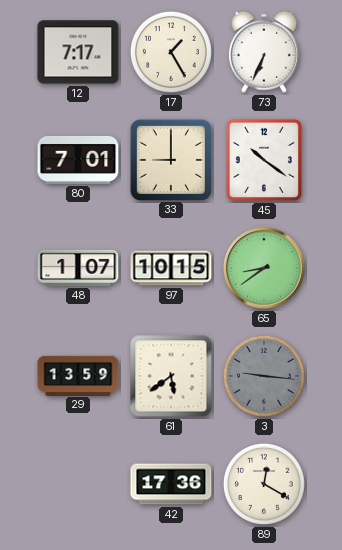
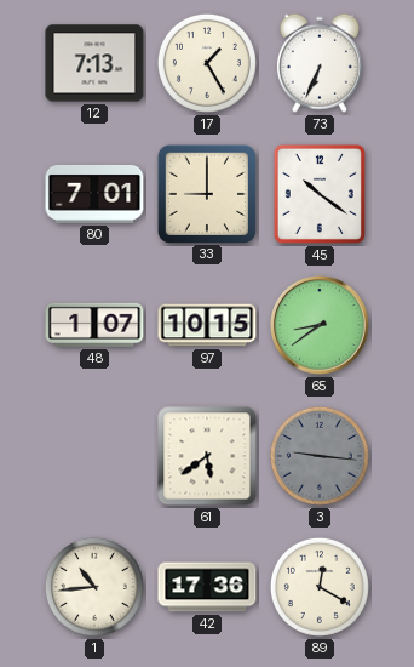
12: 7:17 -> 7:13 (94, 63)
29: 13:59 -> none (78, 375)
1: none -> 10:44 (94, 587)
